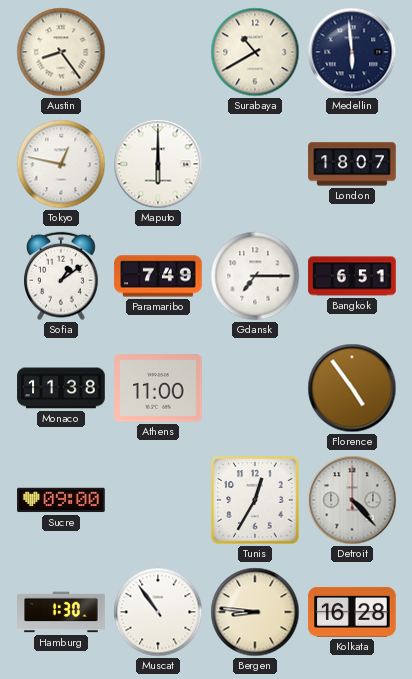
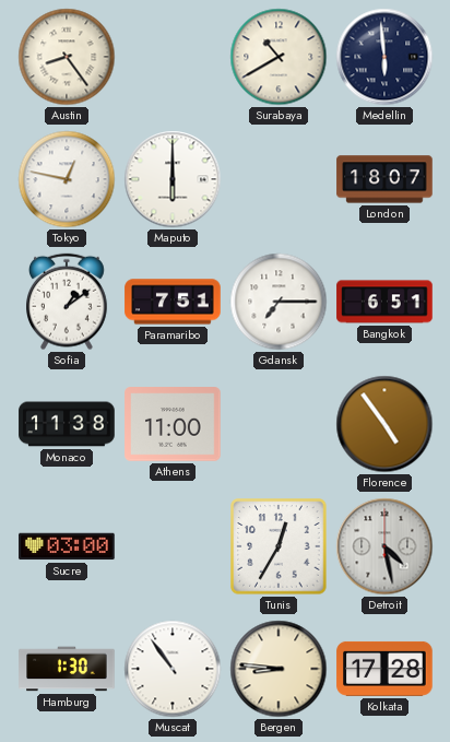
Paramaribo: 7:49 -> 7:51 (173, 302)
Sucre: 09:00 -> 03:00 (67, 546)
Detroit: 4:23 -> 4:28 (384, 546)
Kolkata: 16:28 -> 17:28 (384, 669)
